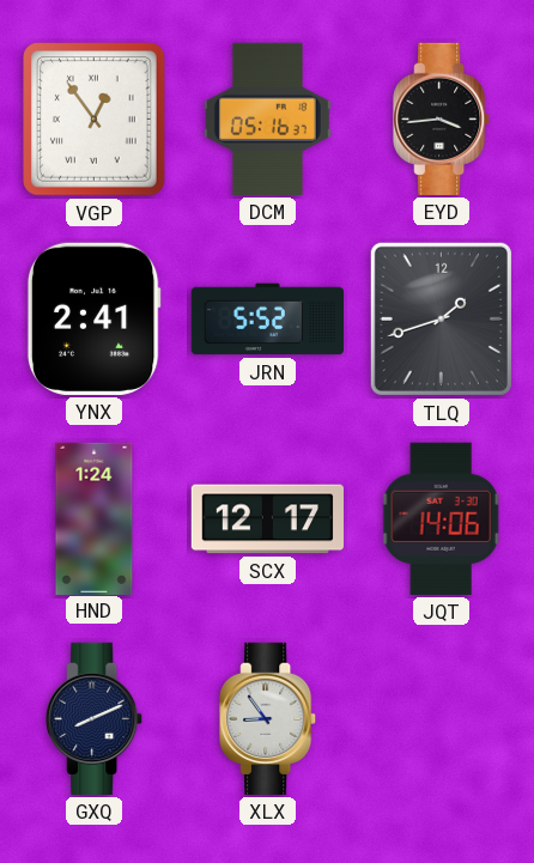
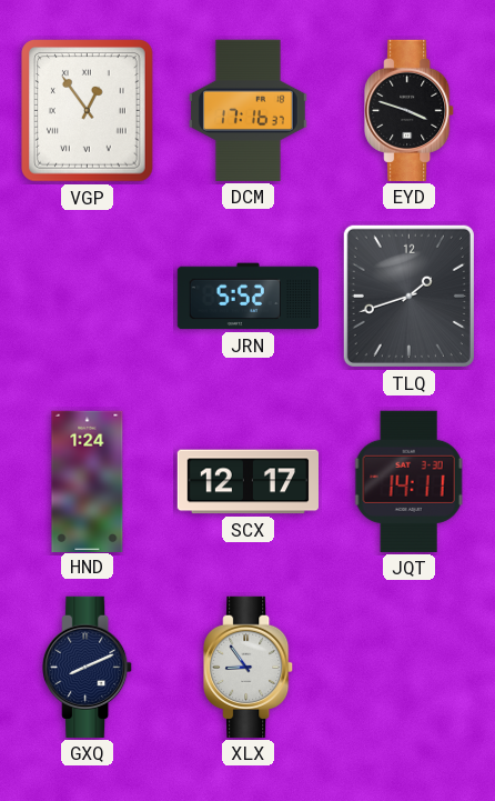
DCM: 05:16 -> 17:16 (247, 110)
EYD: 3:44 -> 3:48 (410, 110)
YNX: 2:41 -> none (93, 318)
JQT: 14:06 -> 14:11 (408, 481)
